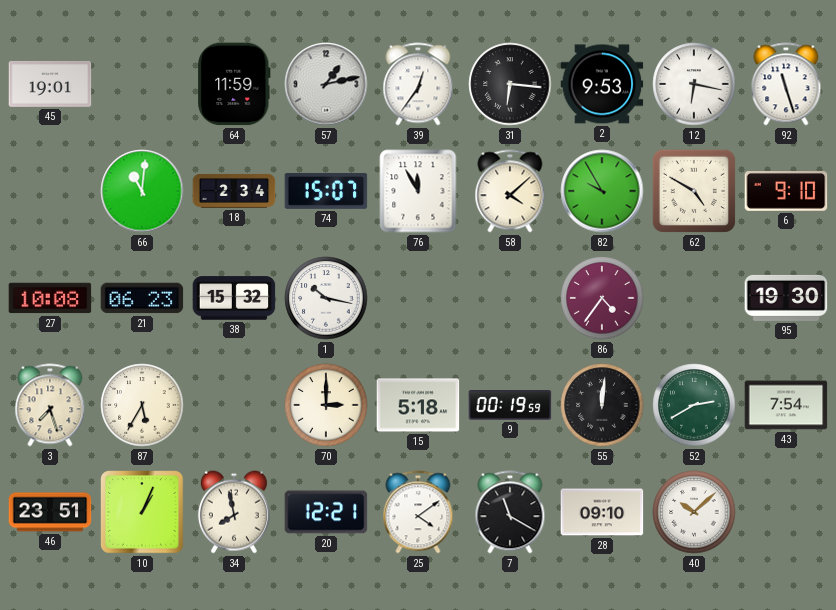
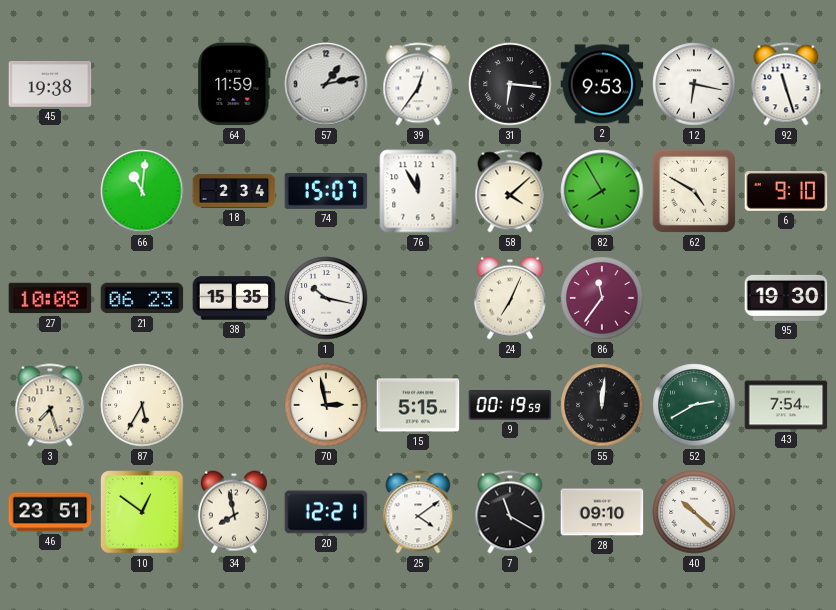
45: 19:01 -> 19:38 (50, 84)
82: 9:55 -> 7:55 (602, 191)
38: 15:32 -> 15:35 (234, 298)
24: none -> 7:04 (510, 298)
86: 4:36 -> 11:36 (602, 298)
70: 3:00 -> 2:58 (326, 405)
15: 5:18 -> 5:15 (418, 405)
10: 1:04 -> 12:51 (142, 512)
40: 10:08 -> 10:22 (694, 512)
